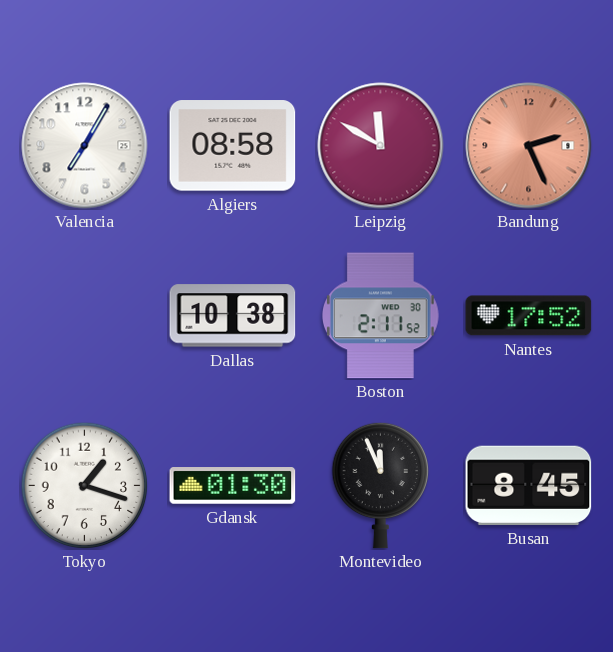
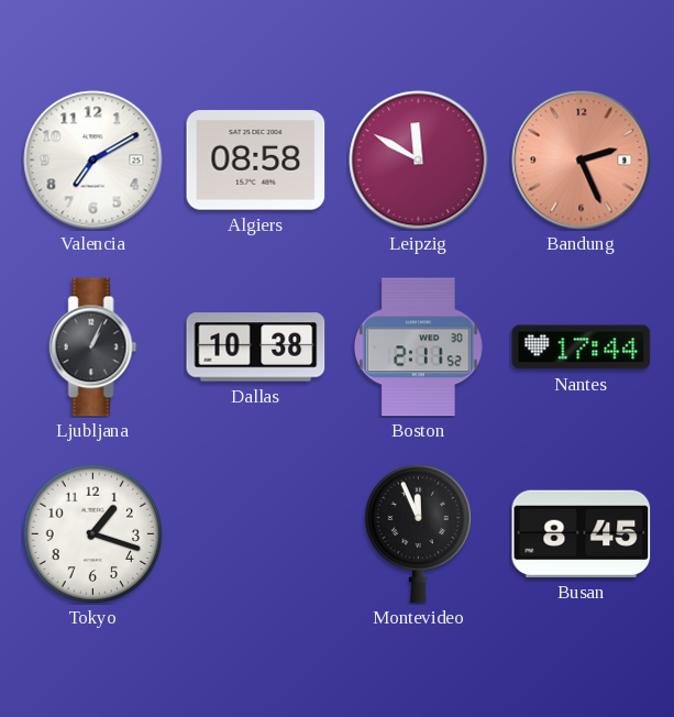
Valencia: 7:05 -> 7:10 (93, 161)
Ljubljana: none -> 1:04 (93, 348)
Nantes: 17:52 -> 17:44 (582, 348)
Gdansk: 01:30 -> none (233, 486)
